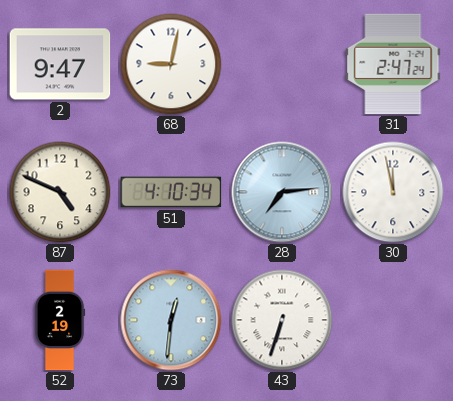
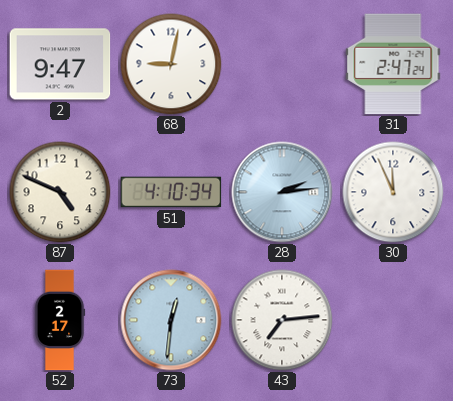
28: 7:14 -> 2:14 (282, 192)
30: 11:58 -> 11:56 (393, 192)
52: 2:19 -> 2:17 (60, 320)
43: 6:33 -> 7:14 (282, 320)
